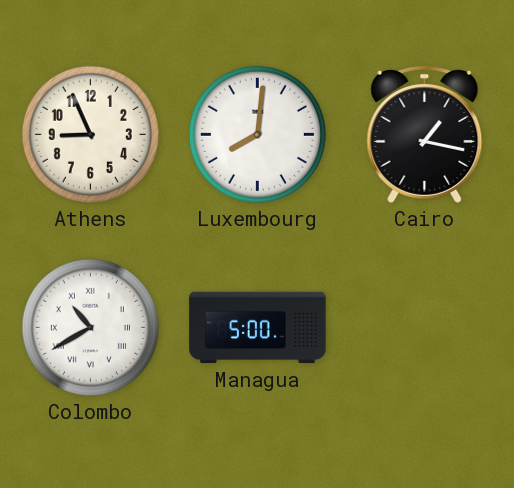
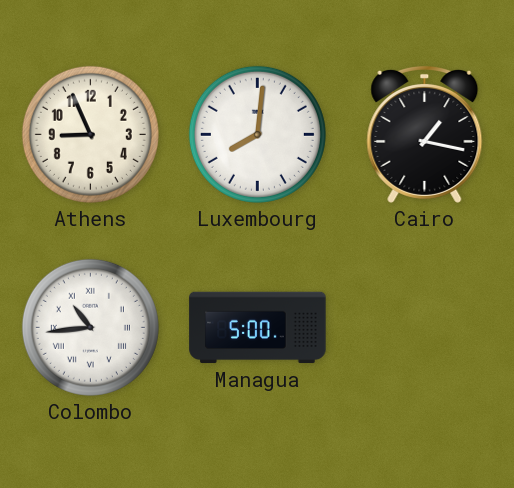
Colombo: 10:40 -> 10:44 (90, 327)
